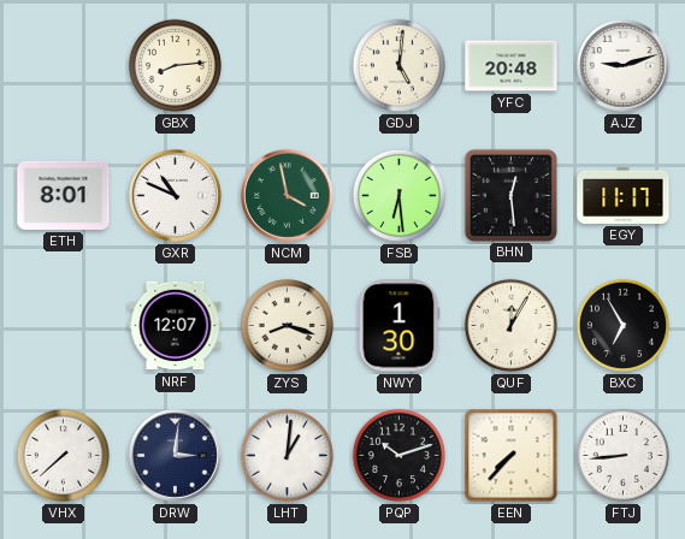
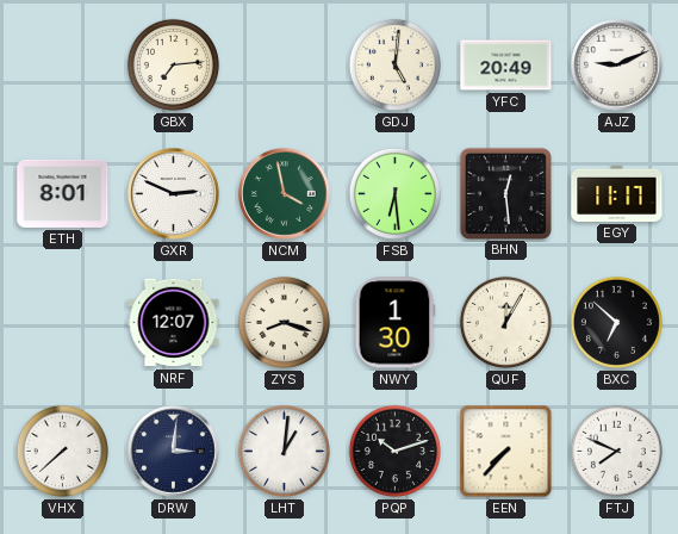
GBX: 8:14 -> 7:14 (173, 64)
YFC: 20:48 -> 20:49 (506, 66)
AJZ: 9:12 -> 9:11 (617, 66)
GXR: 10:49 -> 2:49 (174, 194)
BXC: 6:55 -> 6:52 (616, 322)
FTJ: 8:44 -> 7:49 (616, 451)
